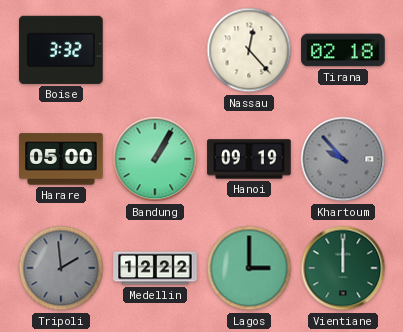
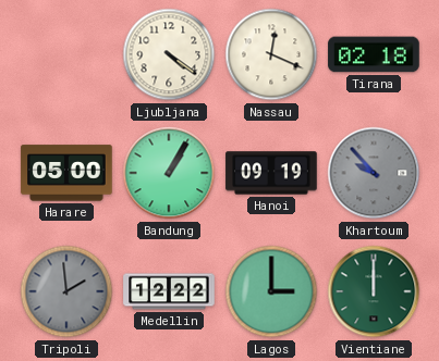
Boise: 3:32 -> none (61, 50)
Ljubljana: none -> 4:21 (169, 54)
Nassau: 12:23 -> 12:19 (271, 54)
